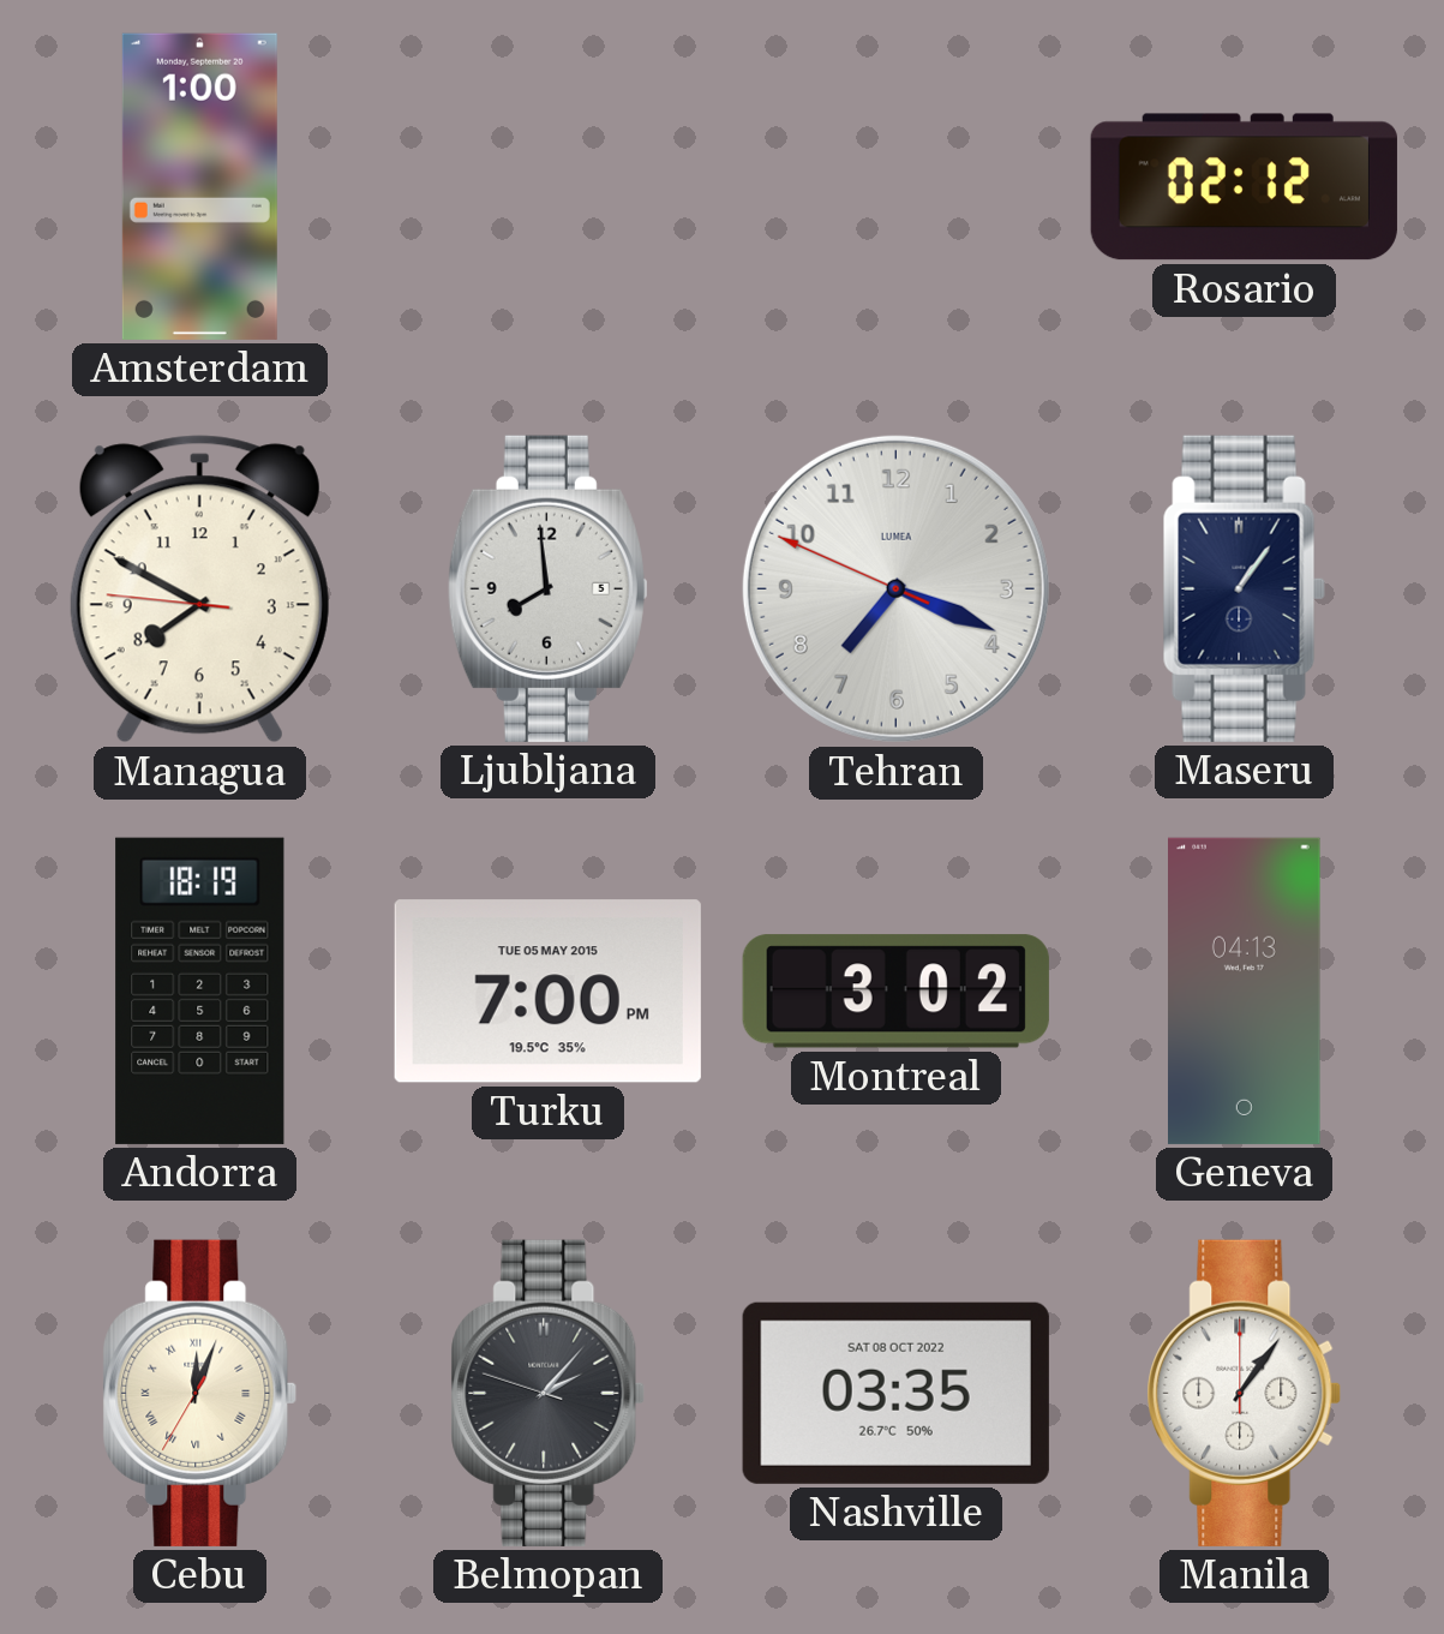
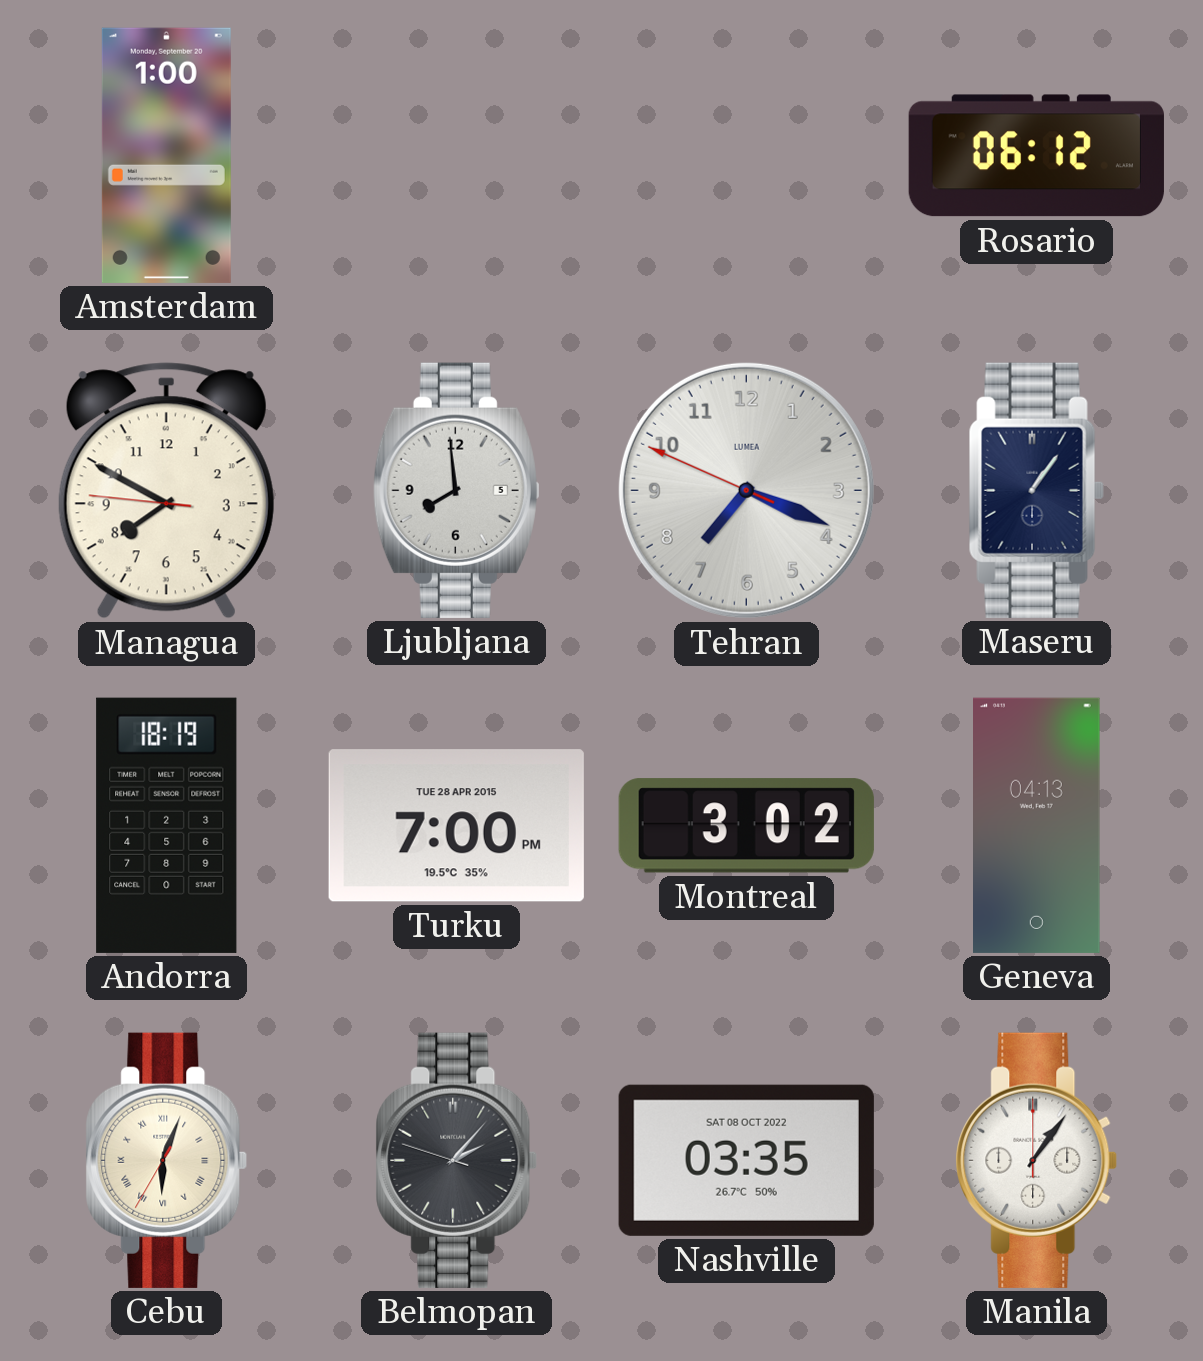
Rosario: 02:12 -> 06:12 (1036, 156)
Turku date: TUE 05 MAY 2015 -> TUE 28 APR 2015 (456, 826)
Cebu: 12:03 -> 6:03 (167, 1160)
